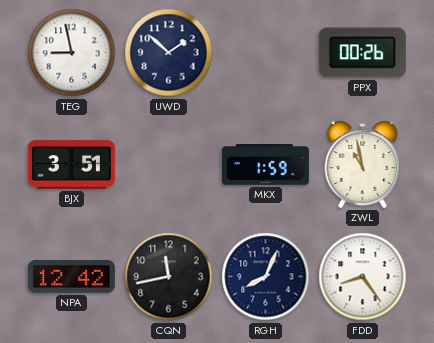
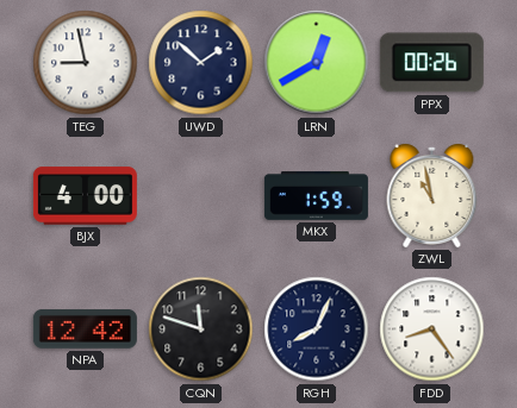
LRN: none -> 12:40 (317, 63)
BJX: 3:51 -> 4:00 (85, 196)
CQN: 11:43 -> 11:48 (201, 329)
